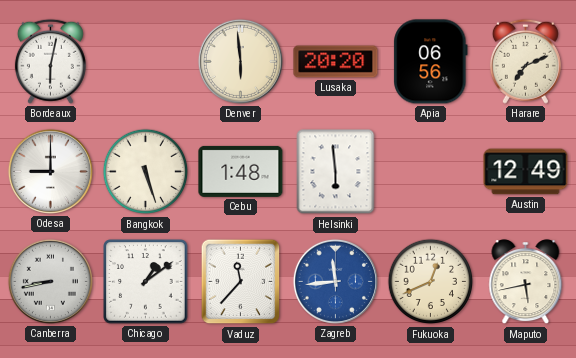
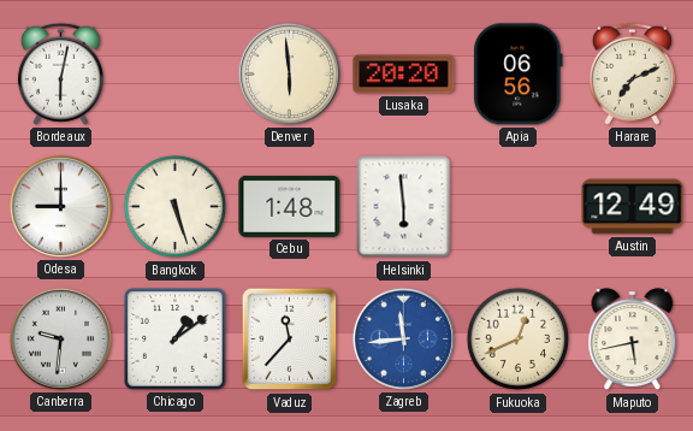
Canberra: 8:43 -> 9:31 (60, 338)
